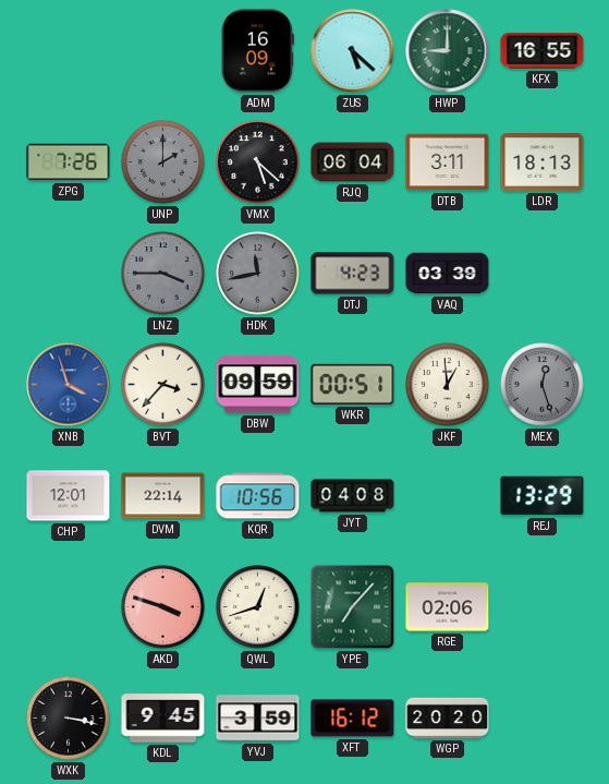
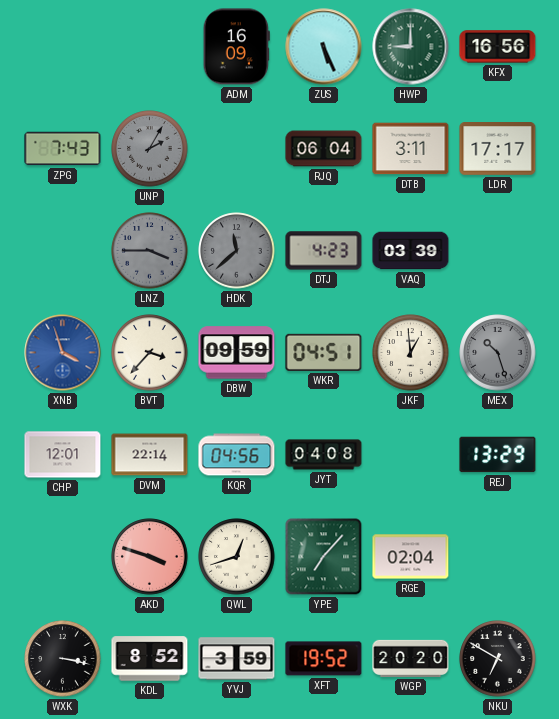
ZUS: 5:22 -> 5:26 (324, 47)
KFX: 16:55 -> 16:56 (498, 47)
ZPG: 7:26 -> 7:43 (63, 149)
UNP: 2:00 -> 2:05 (150, 149)
VMX: 5:22 -> none (258, 162)
LDR: 18:13 -> 17:17 (498, 149)
HDK: 11:43 -> 11:38 (237, 251)
WKR: 00:51 -> 04:51 (324, 352)
MEX: 12:27 -> 10:27 (498, 353)
KQR: 10:56 -> 04:56 (237, 455)
RGE: 02:06 -> 02:04 (411, 557)
KDL: 9:45 -> 8:52 (150, 659)
XFT: 16:12 -> 19:52 (324, 659)
NKU: none -> 6:50 (498, 659)
